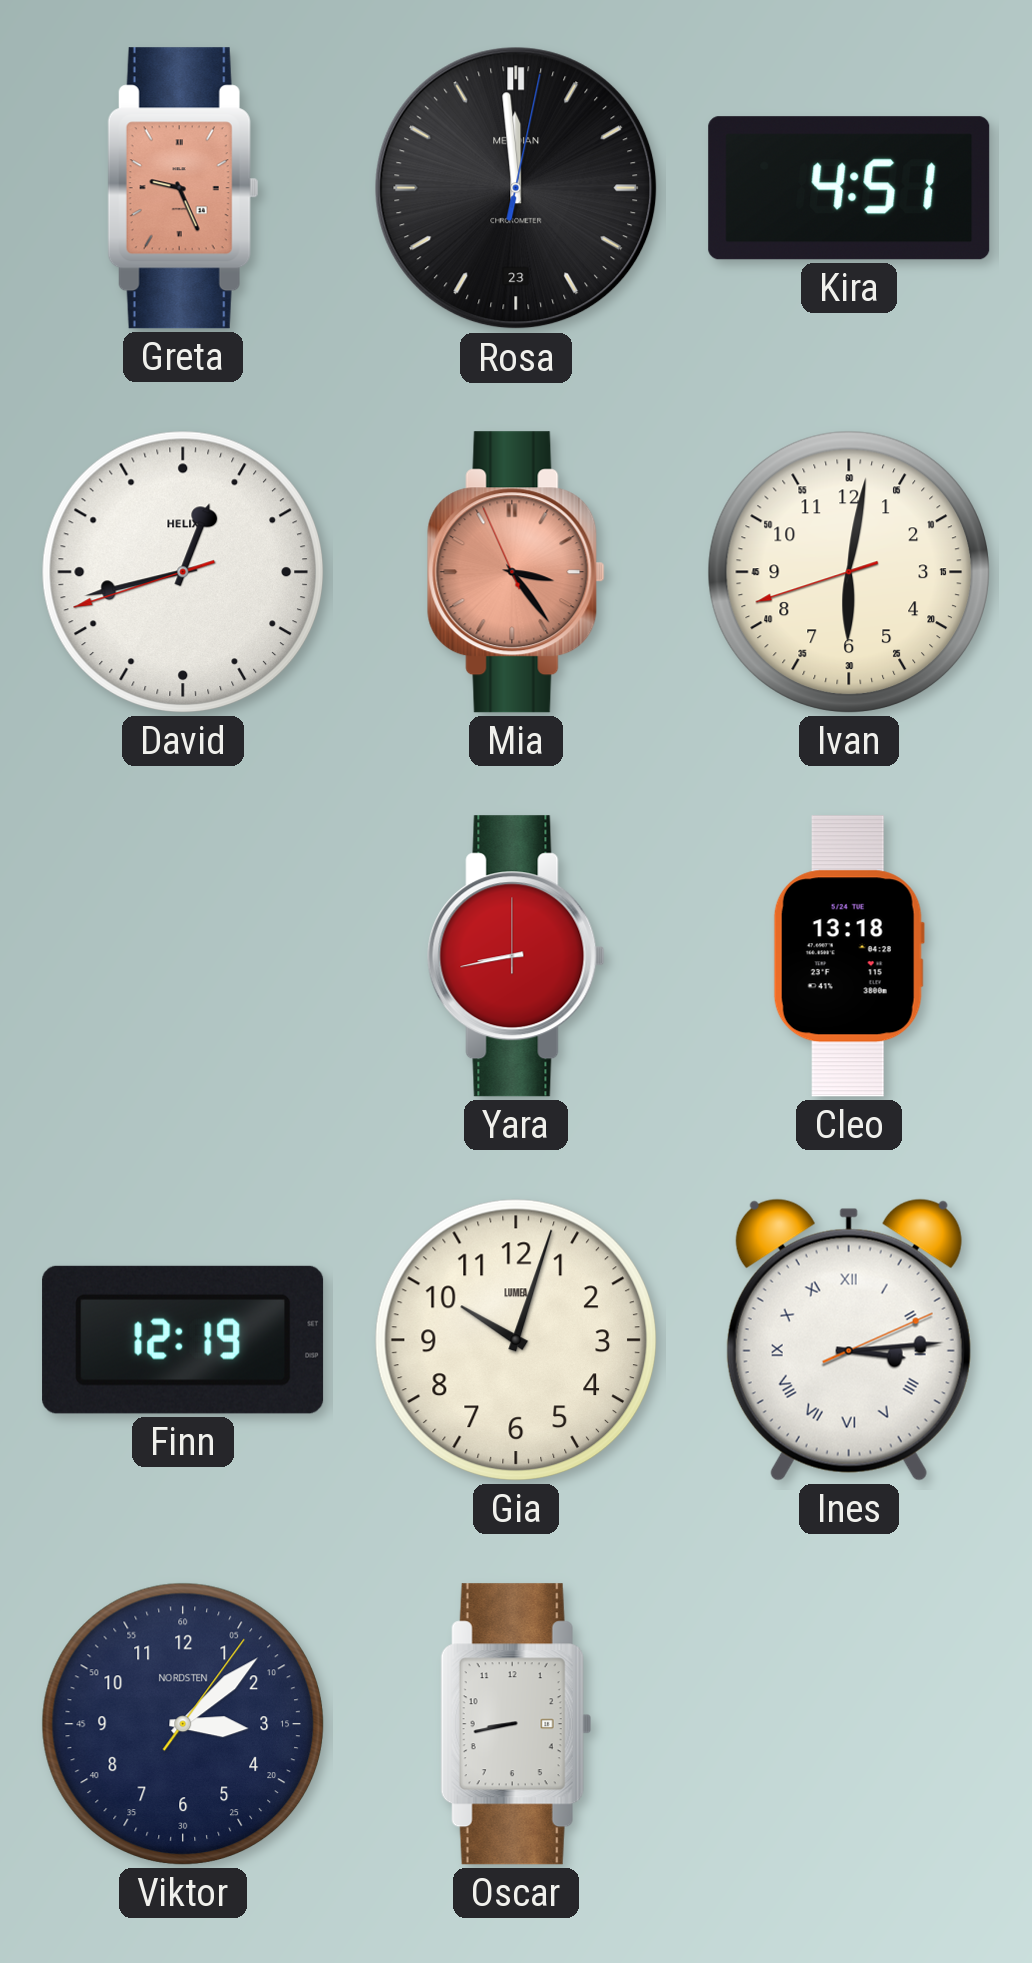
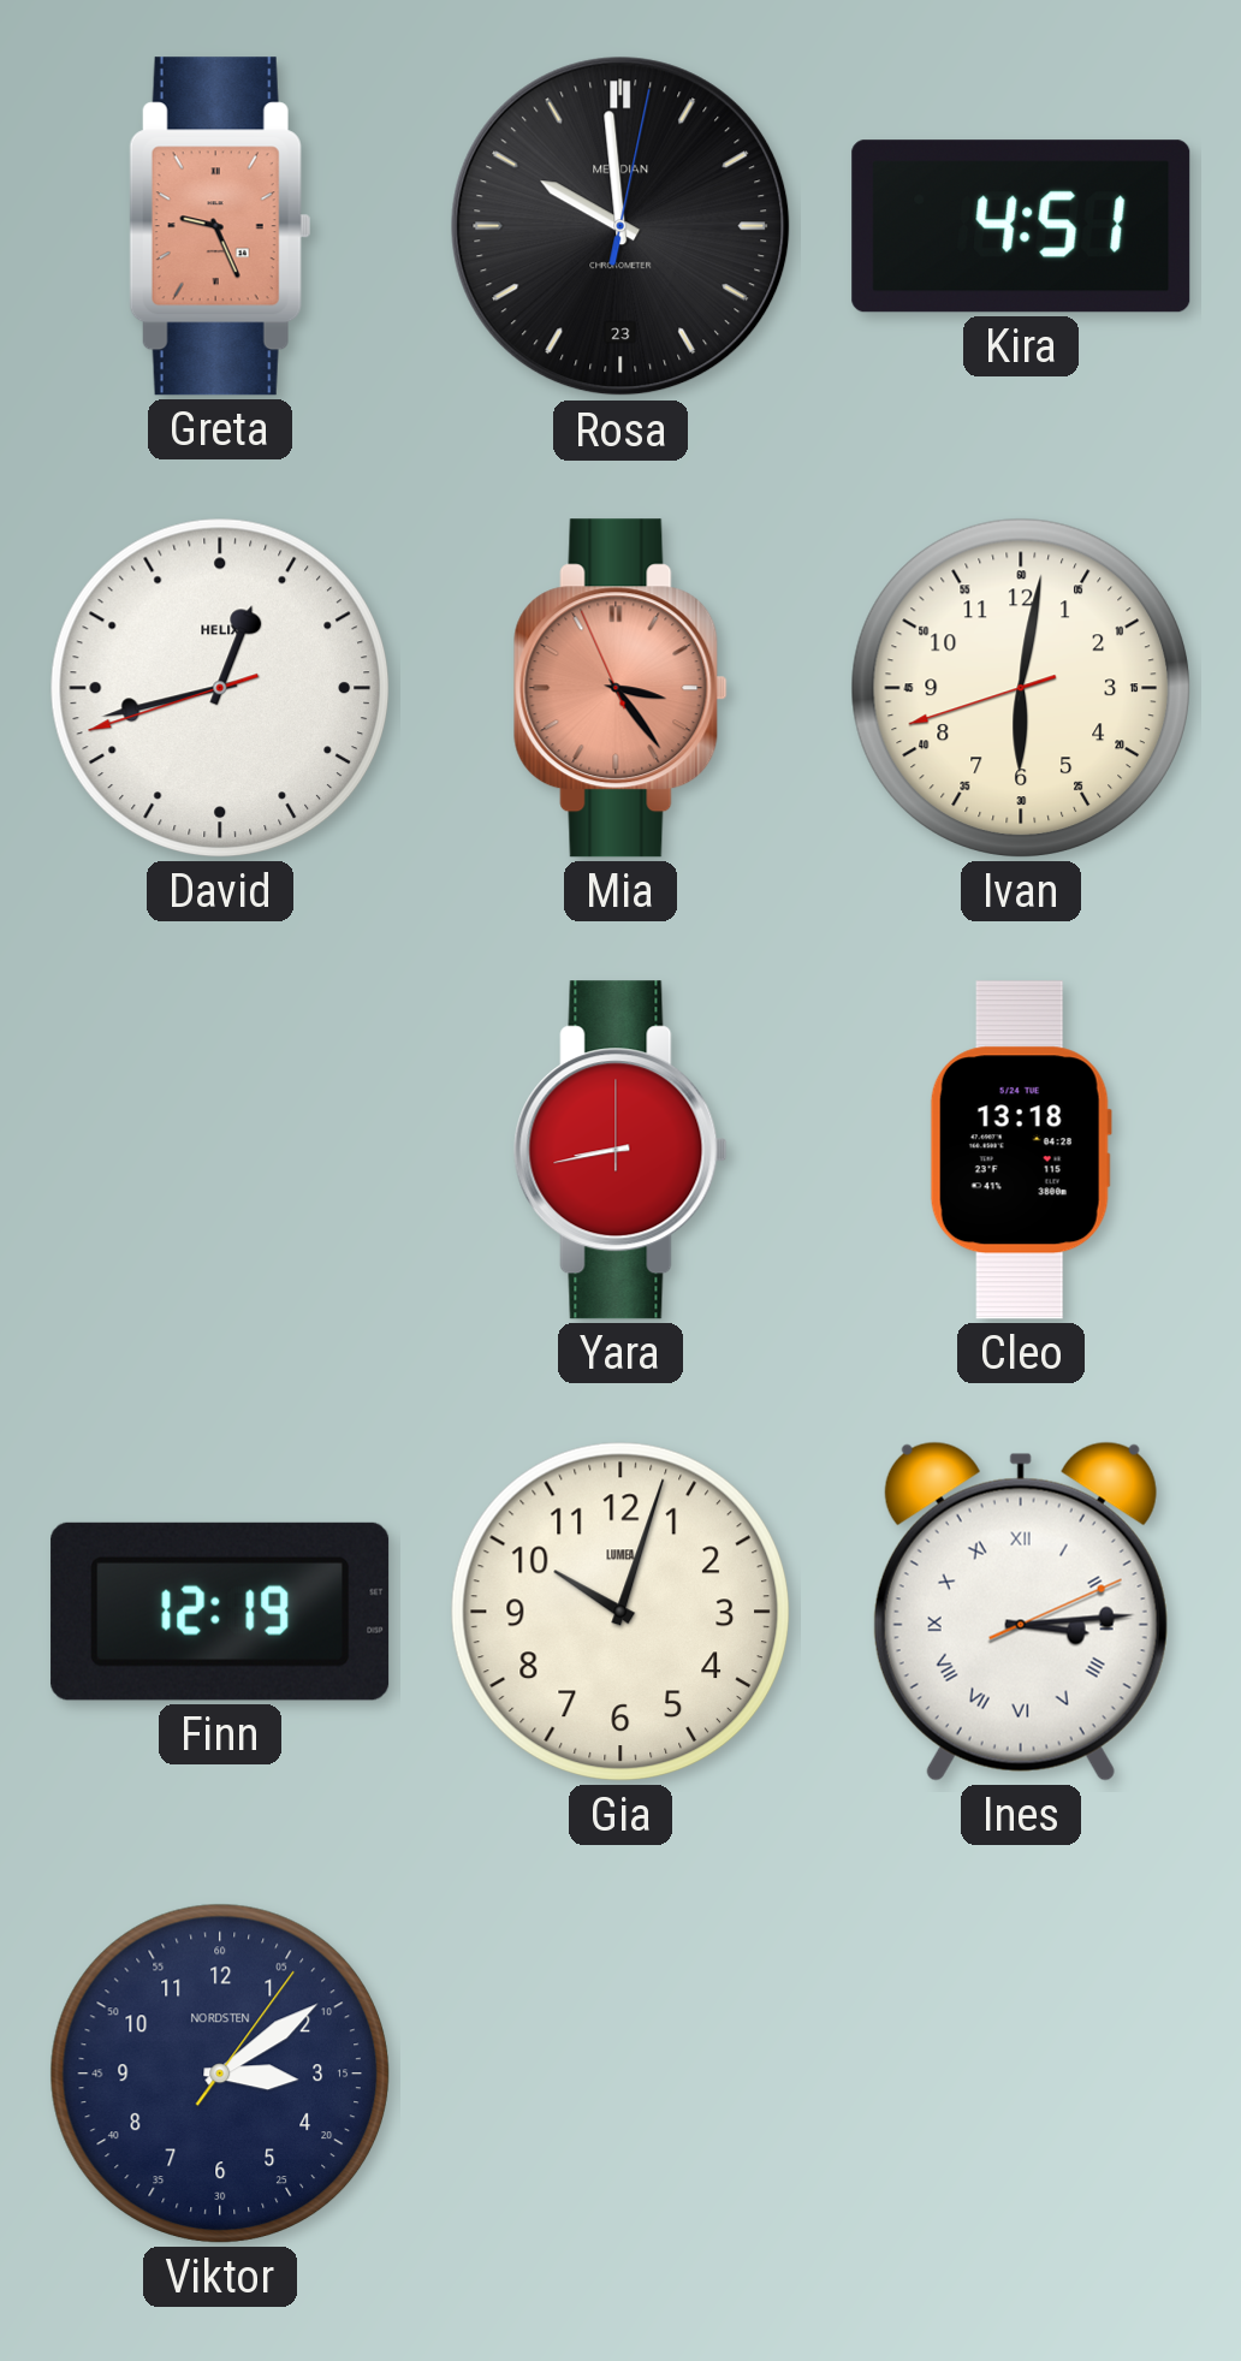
Rosa: 11:59 -> 9:59 (620, 226)
Viktor: 3:08 -> 3:09 (220, 2074)
Oscar: 8:43 -> none (516, 1724)
